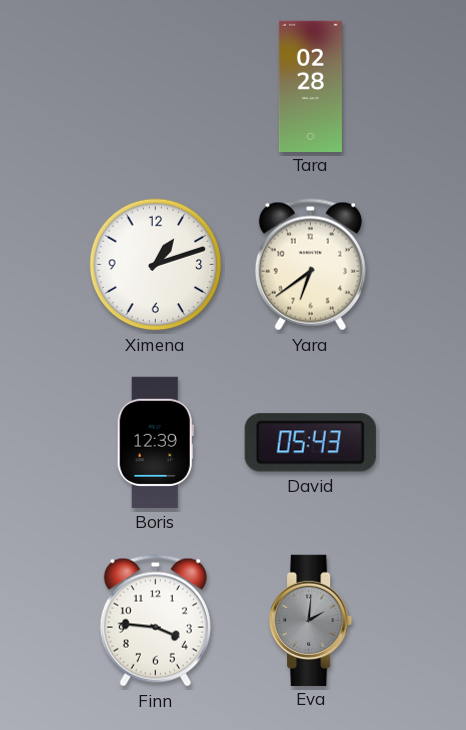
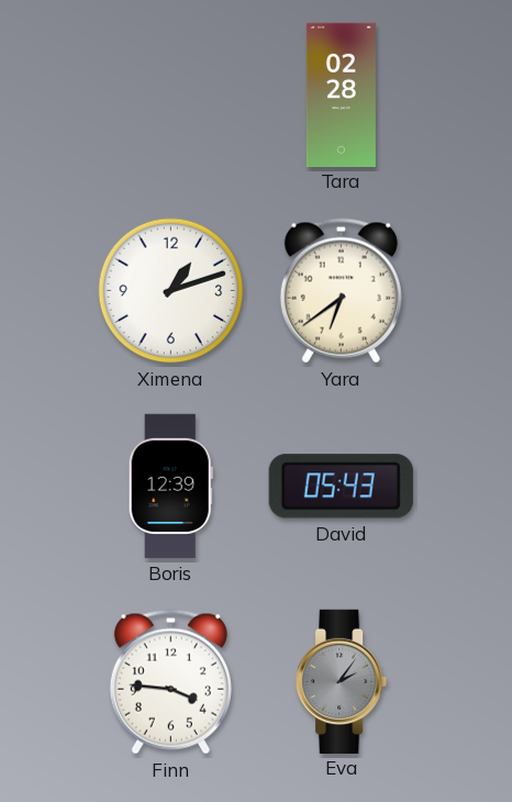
Eva: 2:01 -> 2:06 (343, 681)
